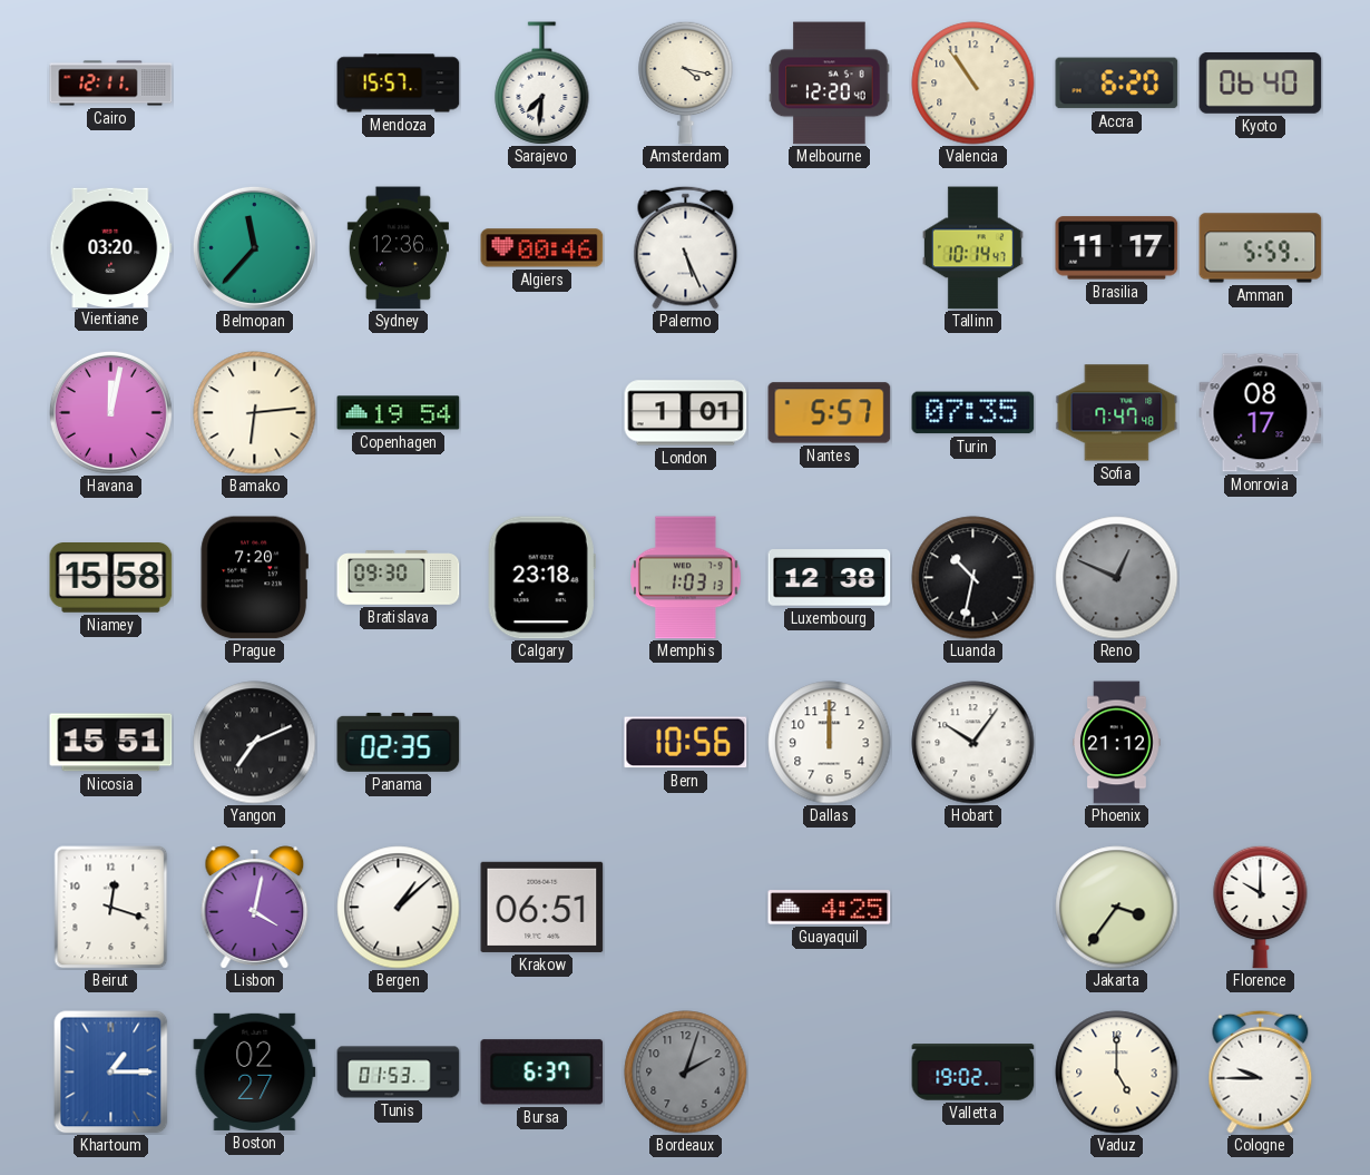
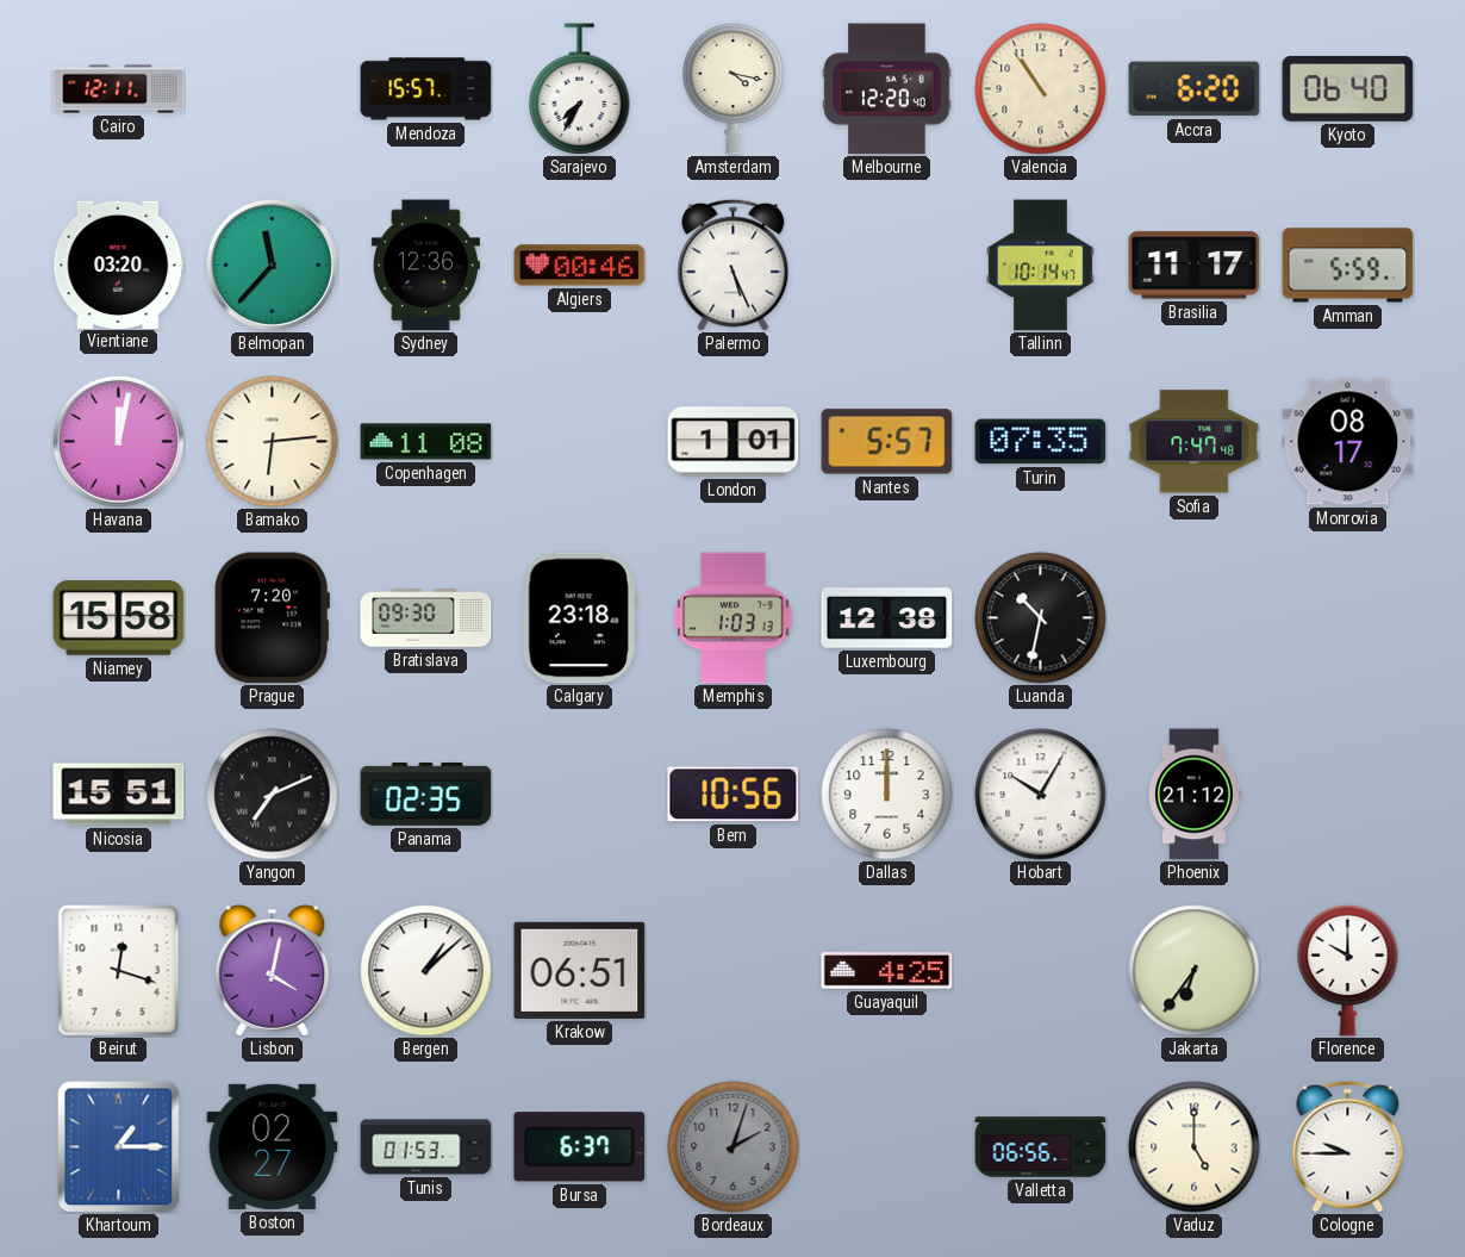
Sarajevo: 7:31 -> 7:35 (580, 88)
Copenhagen: 19:54 -> 11:08 (426, 442)
Reno: 12:49 -> none (1117, 578)
Hobart: 10:06 -> 10:05 (1041, 795)
Jakarta: 3:36 -> 6:36 (1195, 971)
Valletta: 19:02 -> 06:56 (1041, 1147)
